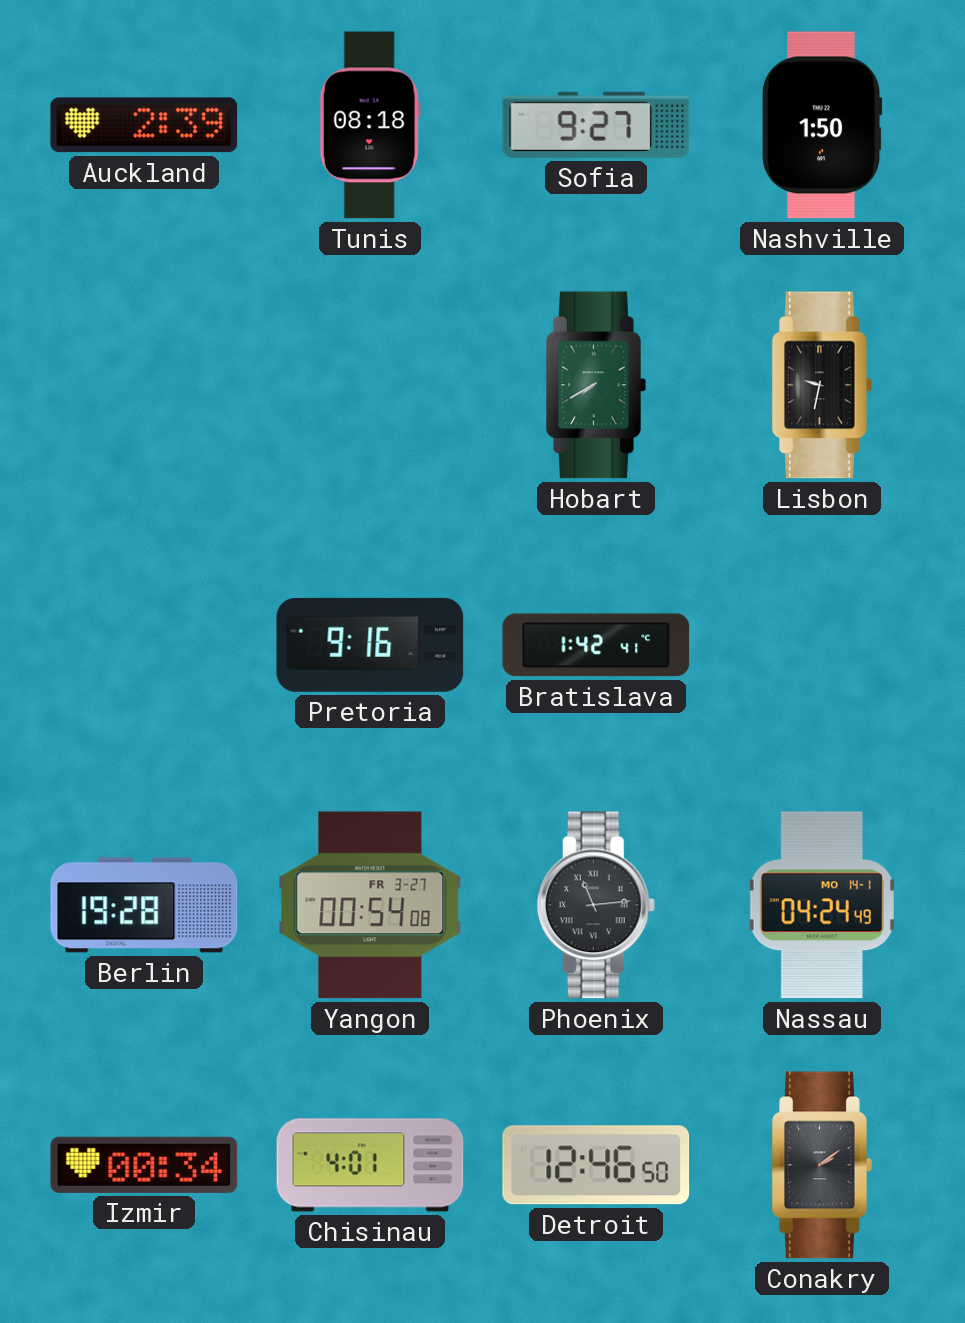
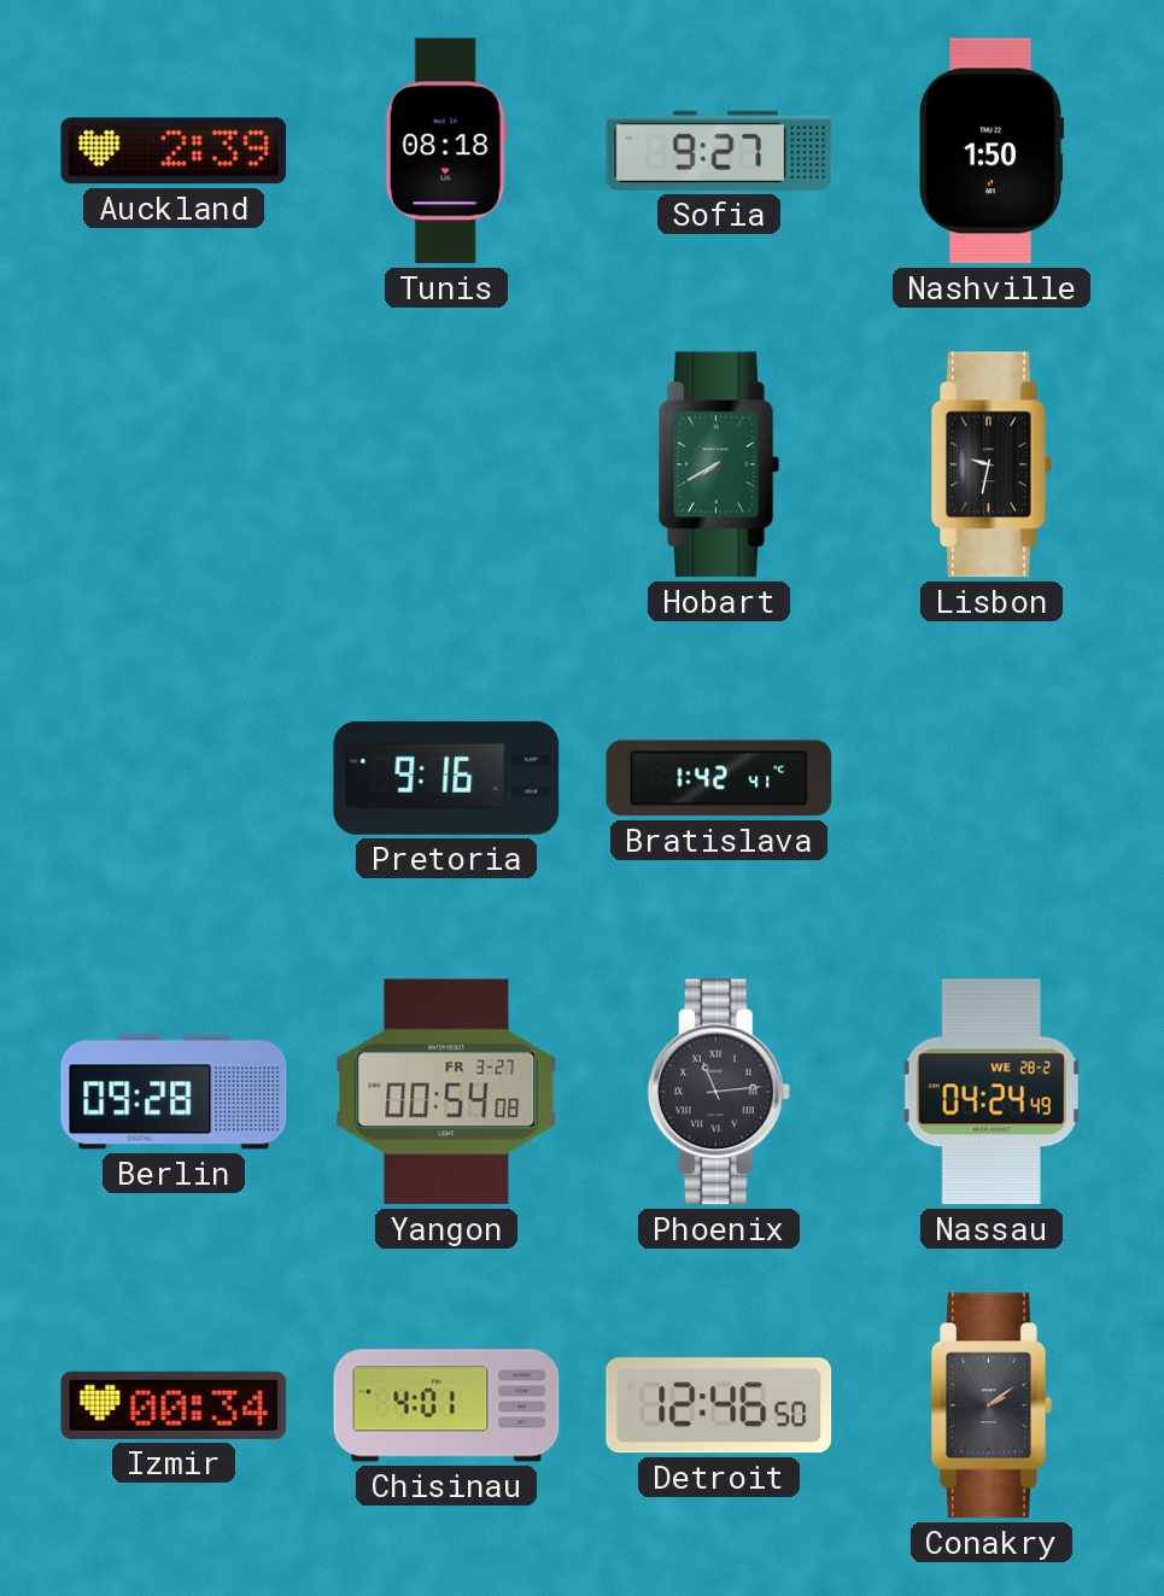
Berlin: 19:28 -> 09:28 (174, 1092)
Nassau date: MO 14-1 -> WE 28-2 (992, 1092)
